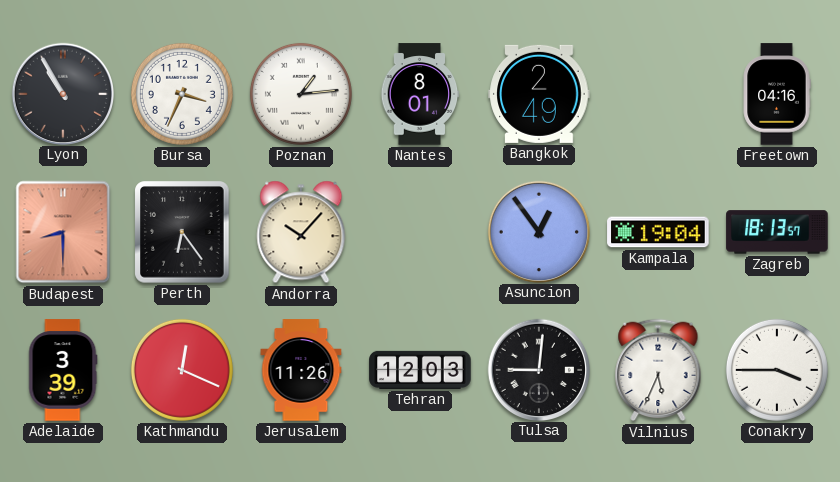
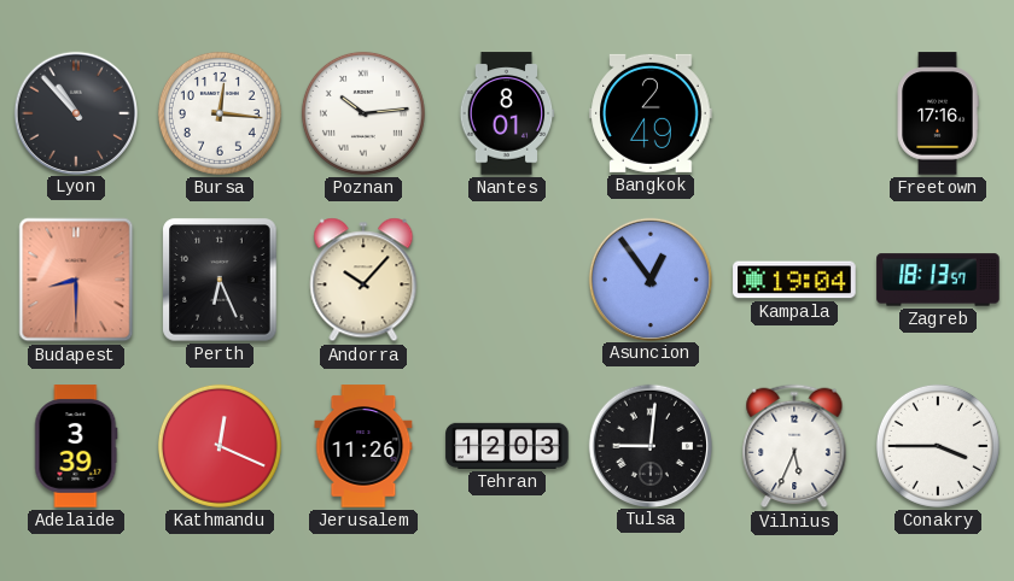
Lyon: 10:55 -> 10:53 (75, 112)
Bursa: 3:34 -> 12:16 (220, 113)
Poznan: 1:14 -> 10:14 (363, 113)
Freetown: 04:16 -> 17:16 (938, 113)
Perth: 6:24 -> 6:26 (220, 280)
